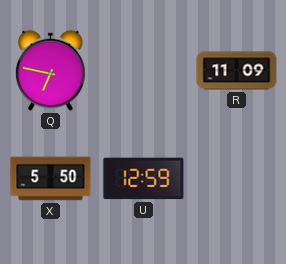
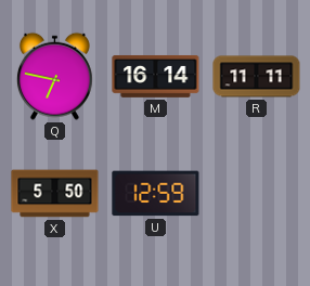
M: none -> 16:14 (156, 76)
R: 11:09 -> 11:11 (257, 77)
